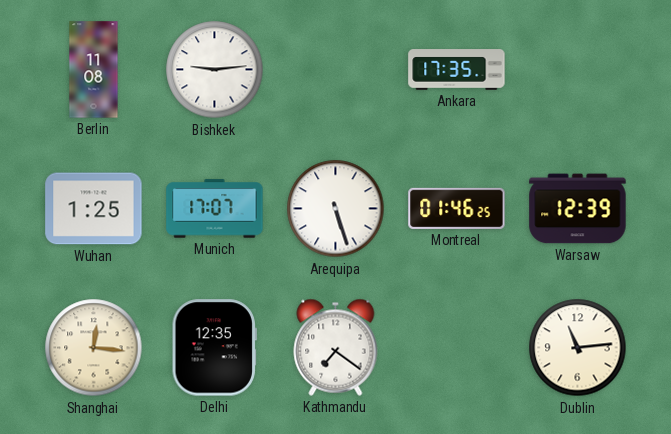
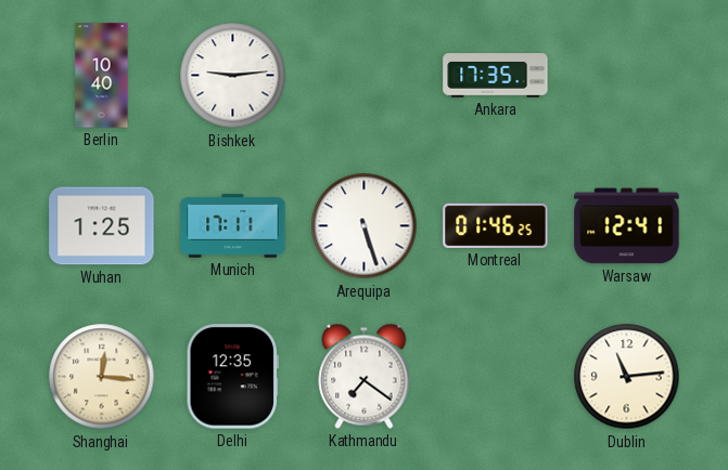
Berlin: 11:08 -> 10:40 (102, 76)
Munich: 17:07 -> 17:11 (233, 226)
Warsaw: 12:39 -> 12:41 (627, 226)
